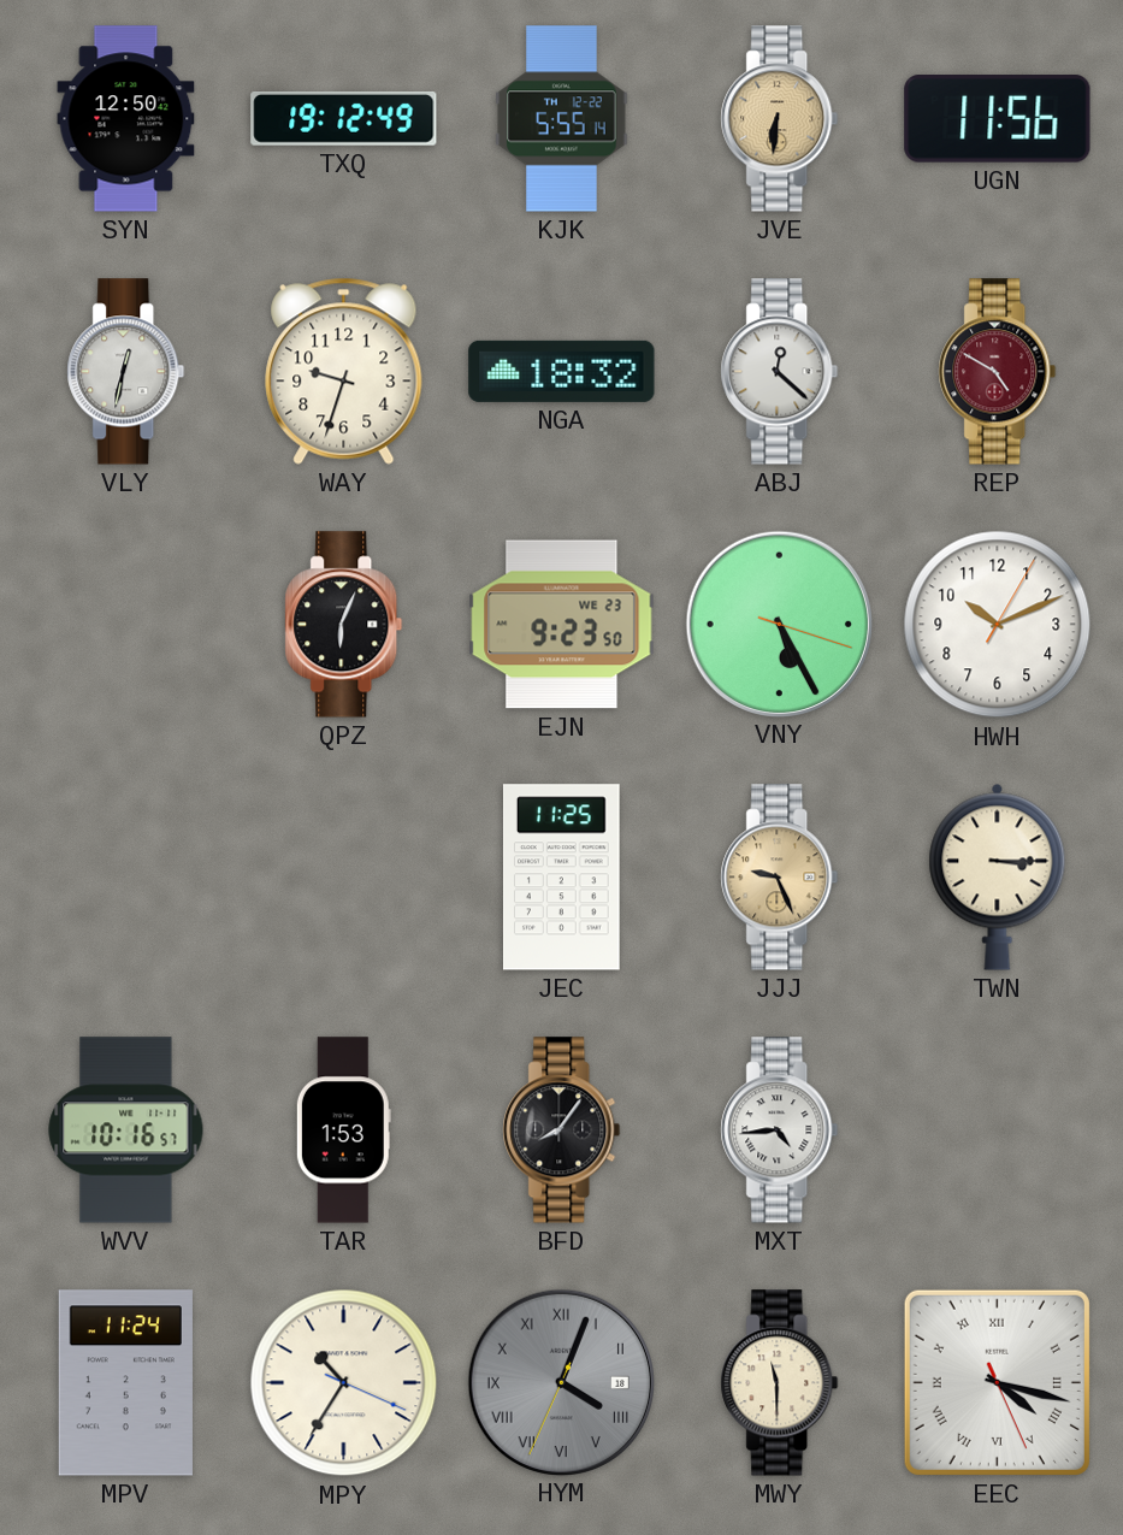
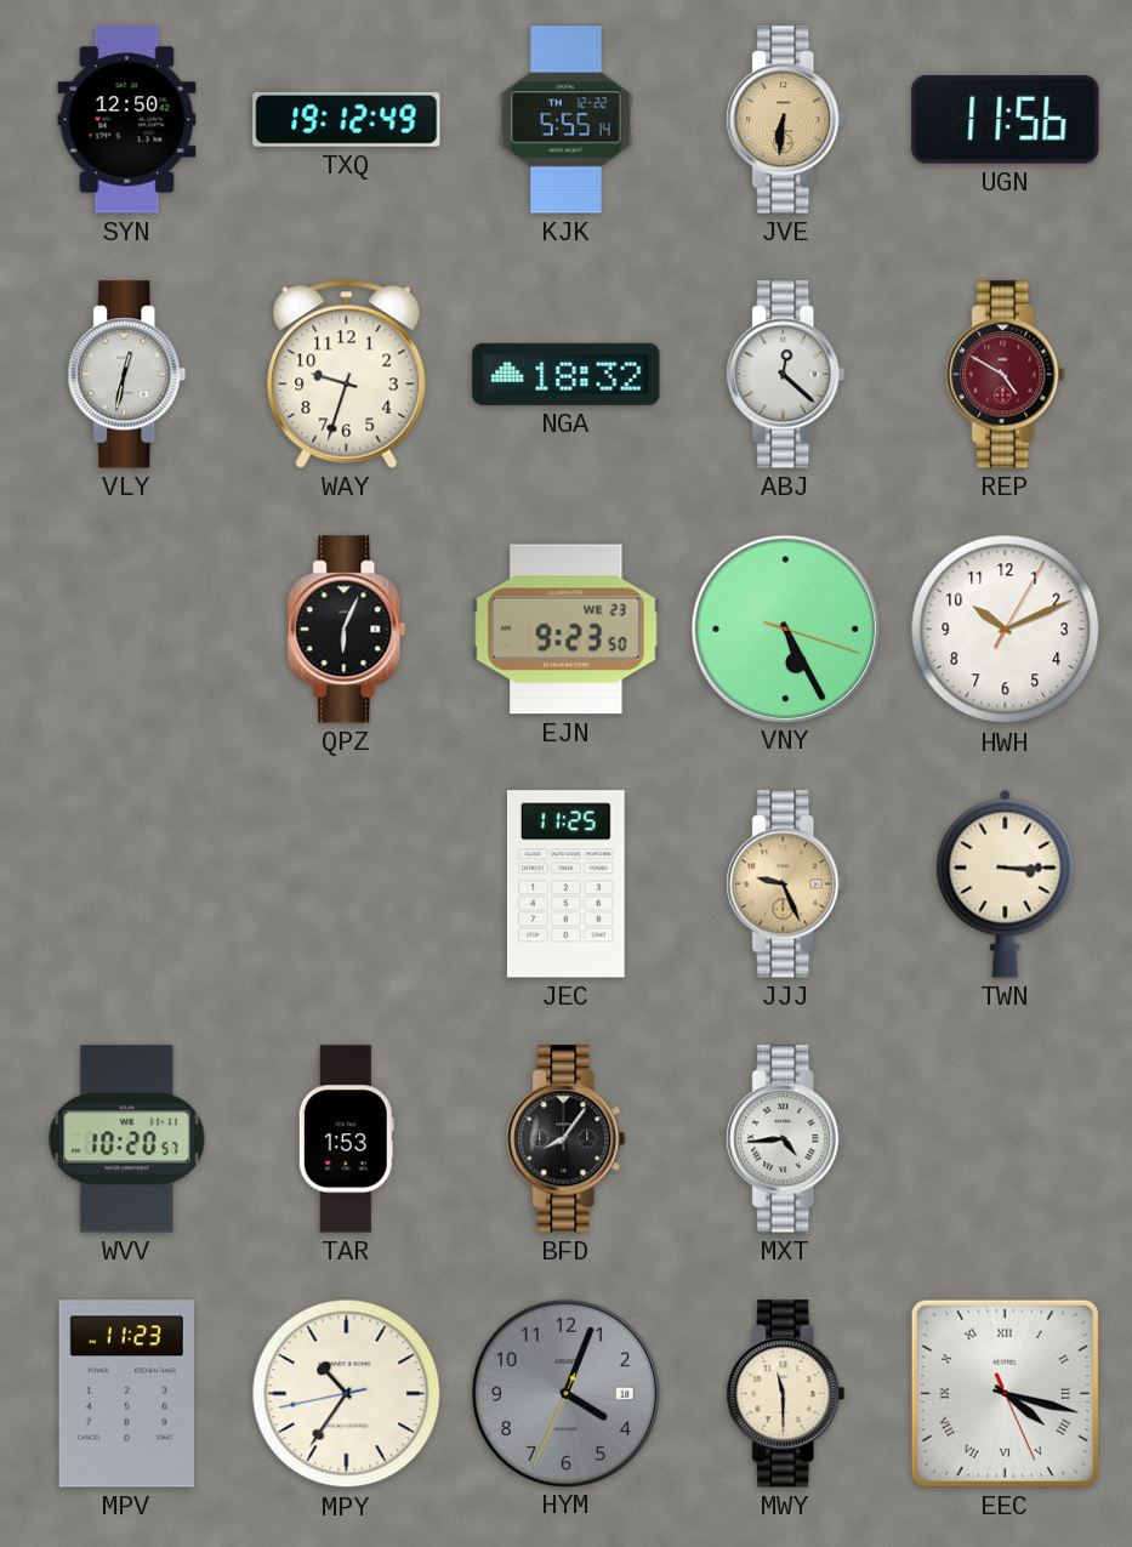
WVV: 10:16 -> 10:20 (127, 1139)
MPV: 11:24 -> 11:23 (126, 1394)
MPY: 10:35:19 -> 10:35:43 (347, 1394)
HYM numerals: Roman -> Arabic (565, 1393)
